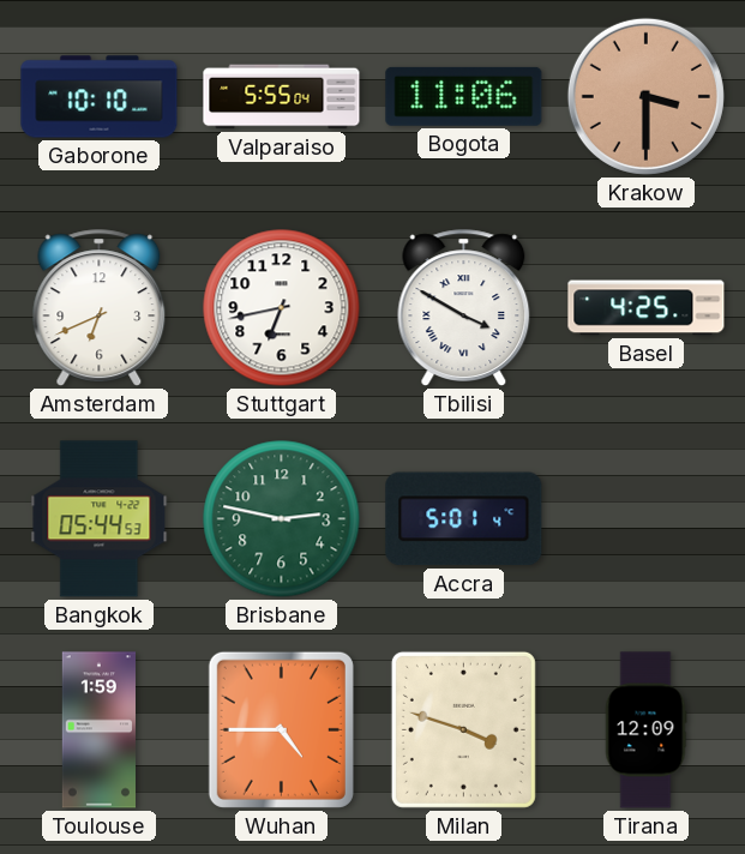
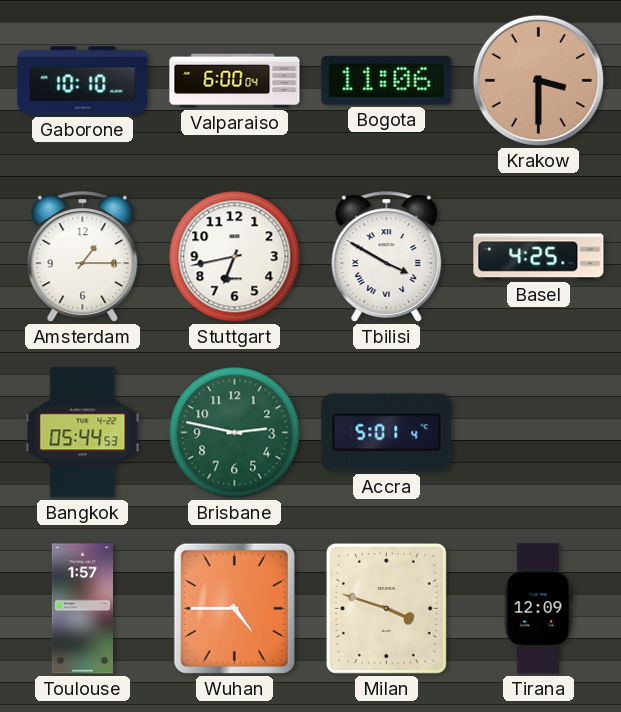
Valparaiso: 5:55 -> 6:00 (235, 81)
Amsterdam: 6:41 -> 1:15 (83, 257)
Toulouse: 1:59 -> 1:57 (82, 609)
